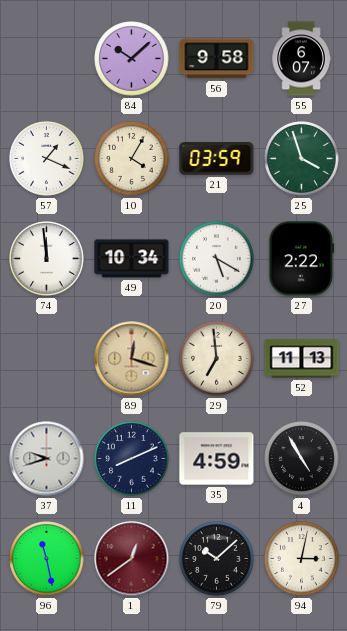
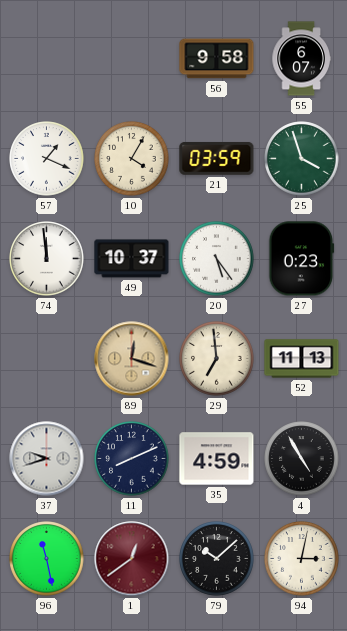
84: 10:08 -> none (132, 59)
49: 10:34 -> 10:37 (132, 259)
20: 5:20 -> 5:24 (217, 259)
27: 2:22 -> 0:23 (302, 259)
